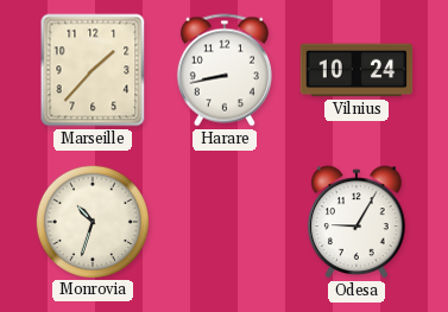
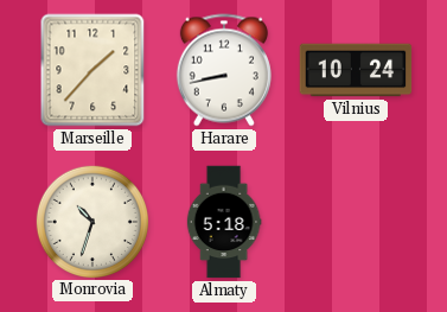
Almaty: none -> 5:18 (224, 222)
Odesa: 9:05 -> none (356, 222)
